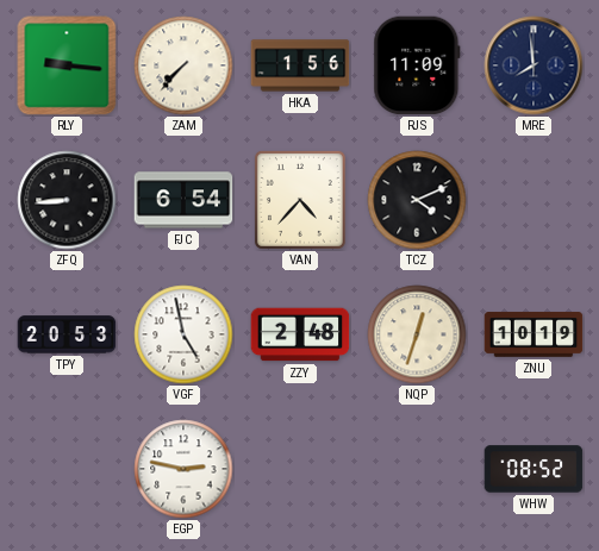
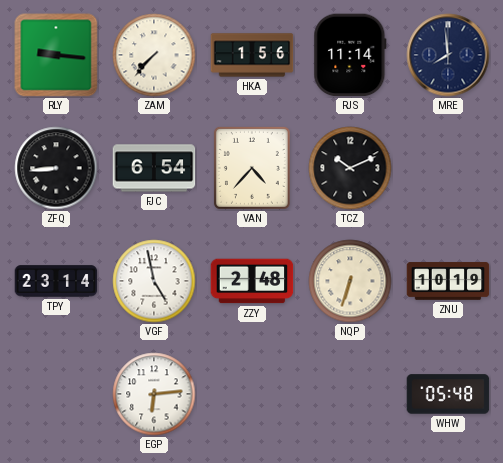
RJS: 11:09 -> 11:14 (350, 55)
TCZ: 4:11 -> 10:11 (350, 168)
TPY: 20:53 -> 23:14 (56, 281)
NQP: 12:33 -> 6:33 (350, 281)
EGP: 2:47 -> 6:14 (154, 394)
WHW: 08:52 -> 05:48 (448, 394)
